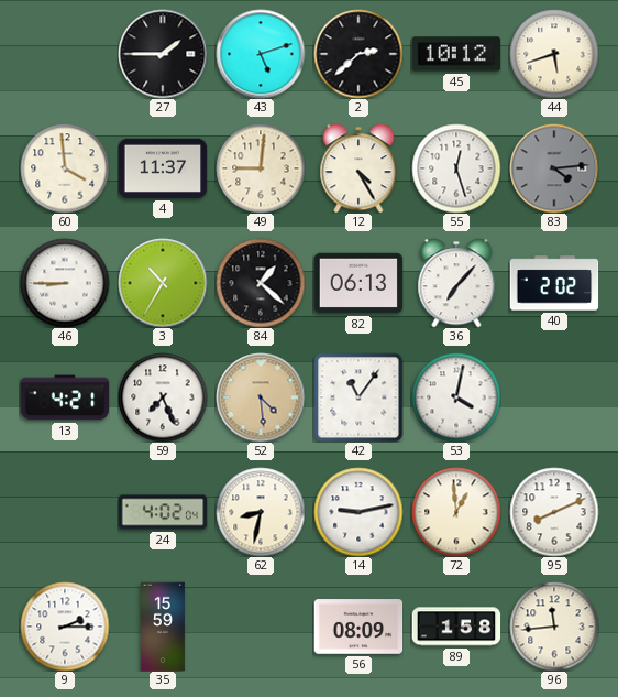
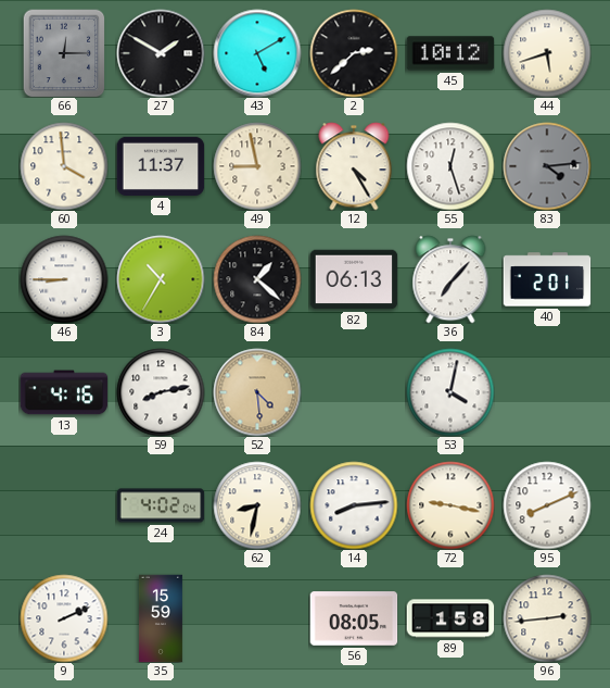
66: none -> 12:15 (64, 53)
27: 1:45 -> 1:50 (161, 53)
43: 5:12 -> 5:10 (257, 53)
49: 9:01 -> 8:58 (257, 166)
40: 2:02 -> 2:01 (547, 279)
13: 4:21 -> 4:16 (64, 392)
59: 7:26 -> 8:13 (161, 392)
42: 11:06 -> none (358, 397)
14: 9:13 -> 8:14 (354, 505)
72: 12:59 -> 9:17 (450, 505)
9: 2:15 -> 2:11 (64, 618)
56: 08:09 -> 08:05 (354, 618)
96: 11:44 -> 2:44 (547, 618)
